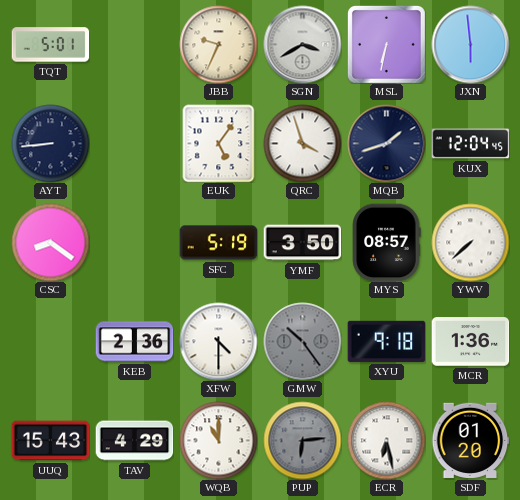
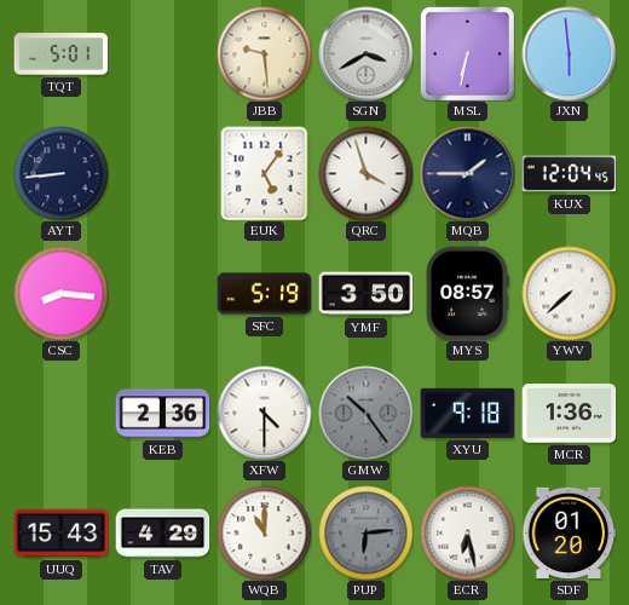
JBB: 9:34 -> 9:29 (264, 53)
MQB: 1:42 -> 1:45 (467, 173)
CSC: 8:21 -> 8:16 (60, 293)
